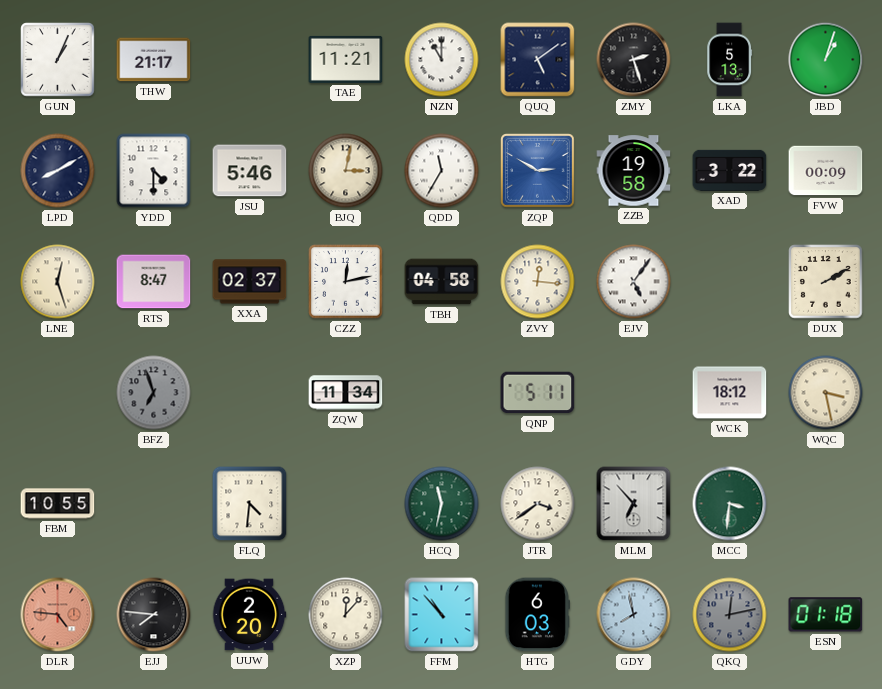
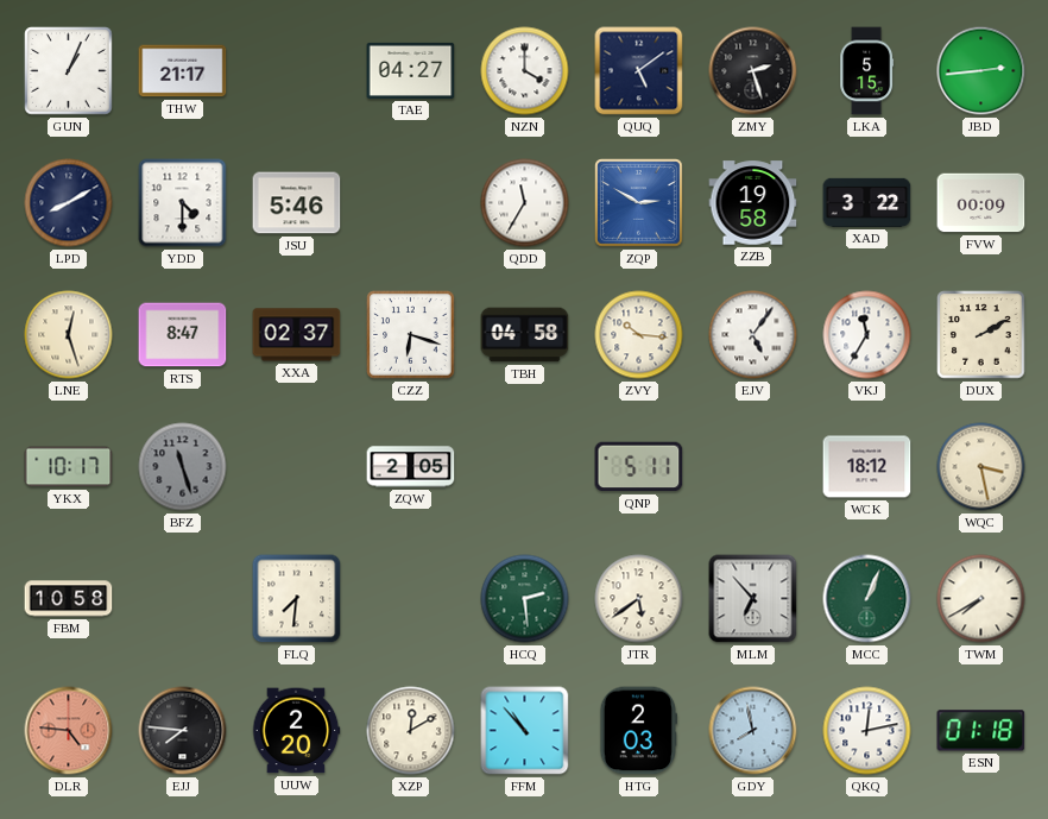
TAE: 11:21 -> 04:27 (411, 70)
NZN: 11:00 -> 4:00 (525, 71)
LKA: 5:13 -> 5:15 (867, 71)
JBD: 1:03 -> 2:44 (981, 71)
BJQ: 3:02 -> none (346, 171)
CZZ: 12:13 -> 6:18 (411, 335)
ZVY: 12:16 -> 10:16 (639, 335)
VKJ: none -> 11:35 (867, 335)
YKX: none -> 10:17 (69, 467)
BFZ: 6:57 -> 11:27 (183, 467)
ZQW: 11:34 -> 2:05 (411, 467)
FBM: 10:55 -> 10:58 (69, 599)
FLQ: 4:31 -> 7:31 (297, 599)
HCQ: 11:32 -> 2:29 (525, 599)
JTR: 3:39 -> 5:39 (639, 599)
MCC: 3:31 -> 1:04 (867, 599)
TWM: none -> 7:40 (981, 599)
XZP: 12:07 -> 12:10 (411, 731)
HTG: 6:03 -> 2:03 (638, 731)
QKQ dial: grey -> white (867, 731)
